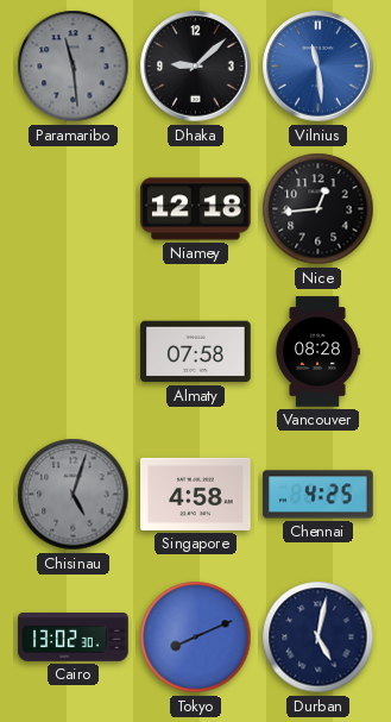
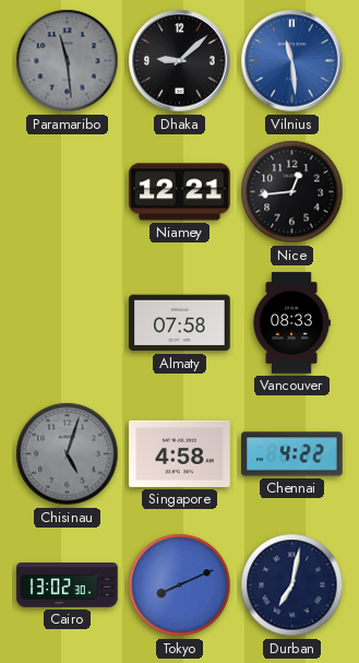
Niamey: 12:18 -> 12:21 (180, 192)
Vancouver: 08:28 -> 08:33 (291, 323)
Chennai: 4:25 -> 4:22 (292, 454)
Durban: 5:02 -> 7:02 (292, 585)
